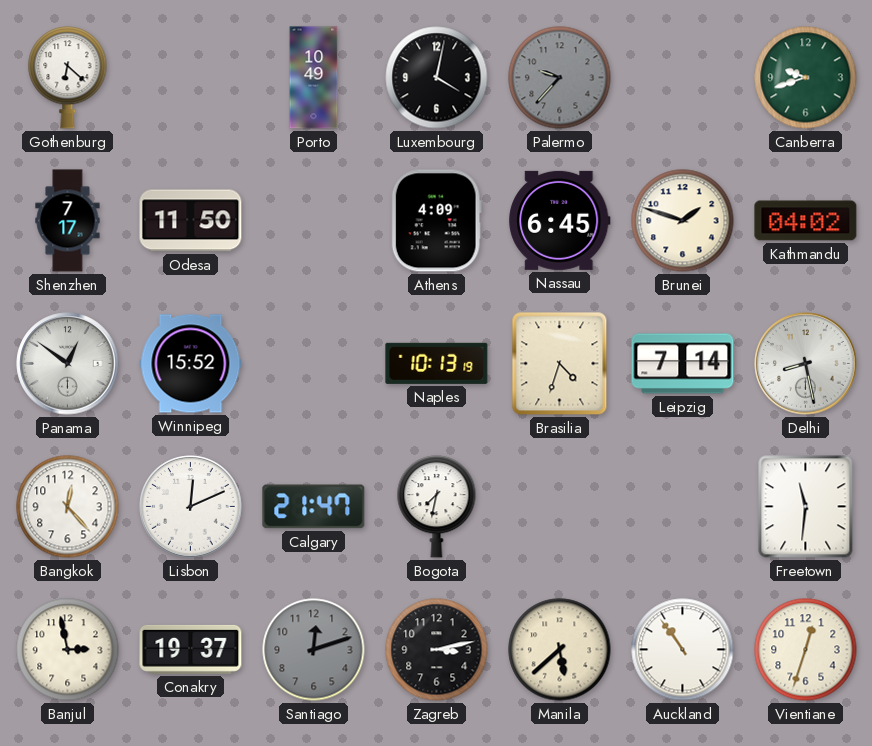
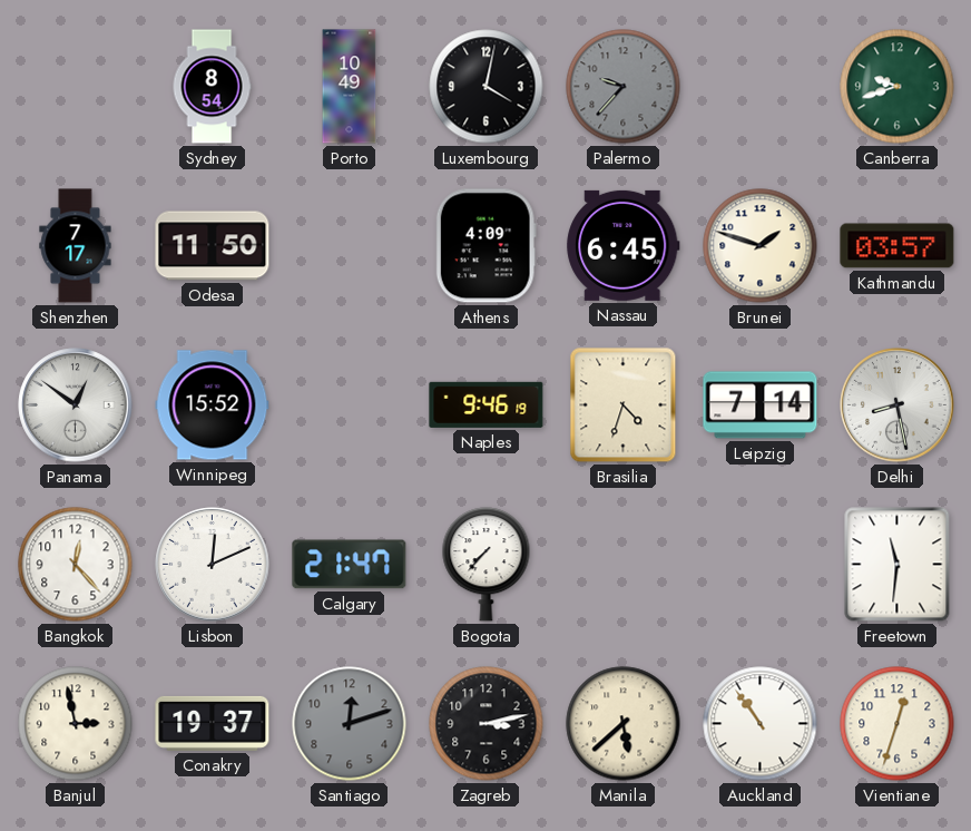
Gothenburg: 6:22 -> none (68, 78)
Sydney: none -> 8:54 (212, 87)
Kathmandu: 04:02 -> 03:57 (898, 246)
Naples: 10:13 -> 9:46 (487, 404)
Bogota: 7:32 -> 7:37 (487, 565)
